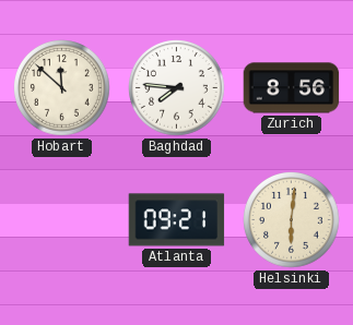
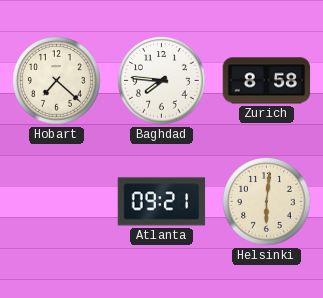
Hobart: 11:52 -> 7:22 (57, 81)
Zurich: 8:56 -> 8:58 (267, 81)
